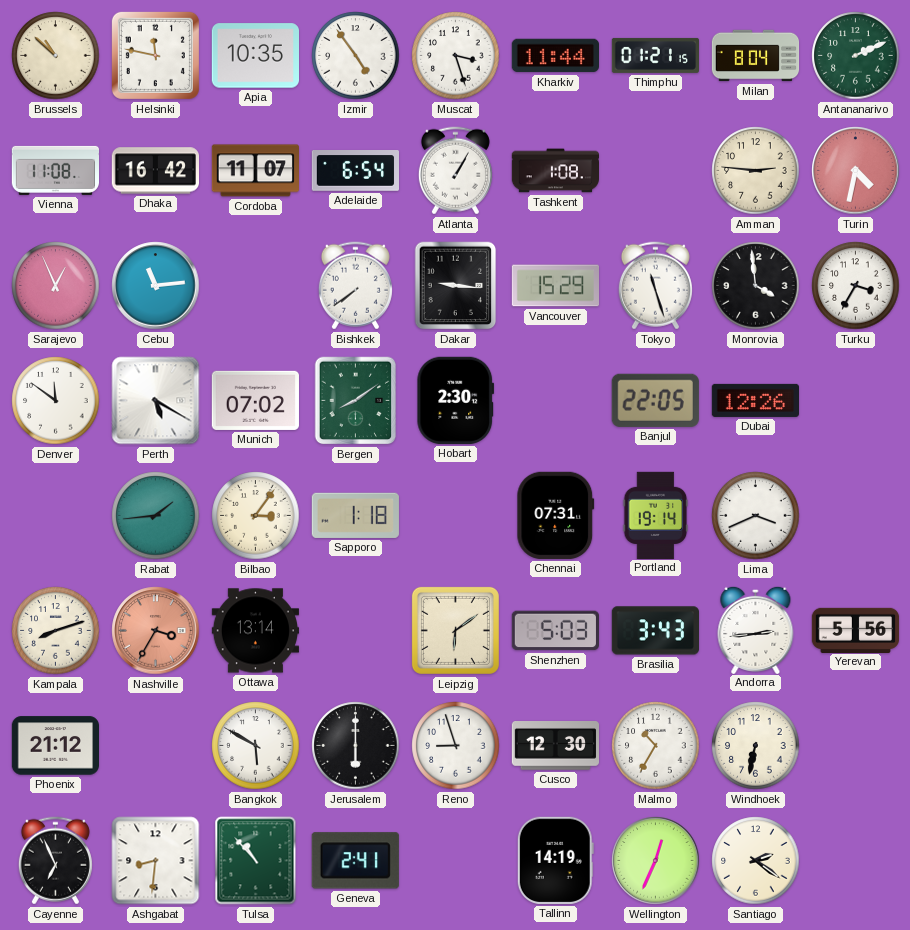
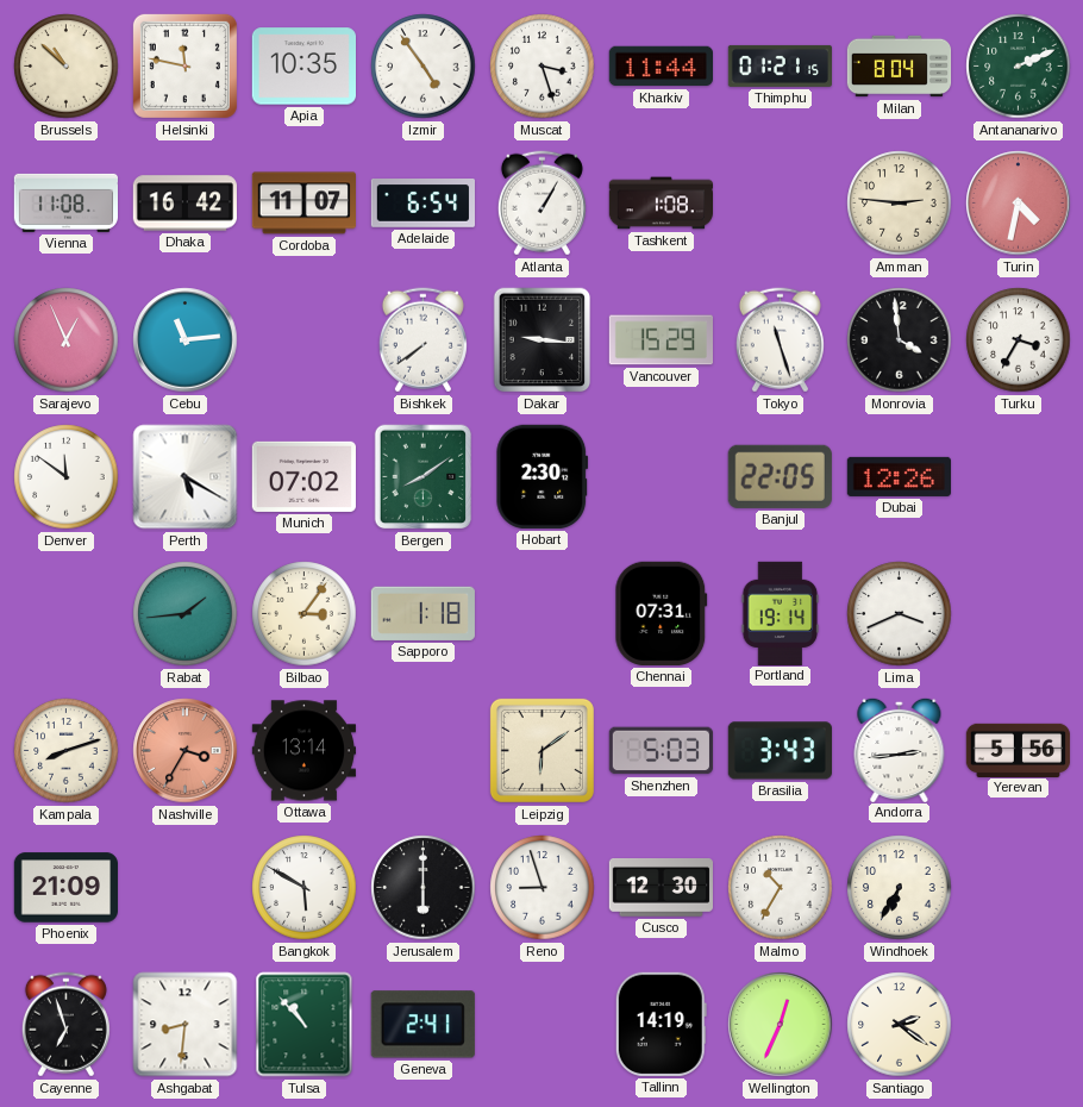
Phoenix: 21:12 -> 21:09 (65, 888)
Windhoek: 6:32 -> 6:35 (900, 888)
Cayenne: 6:56 -> 6:57 (65, 1025)
